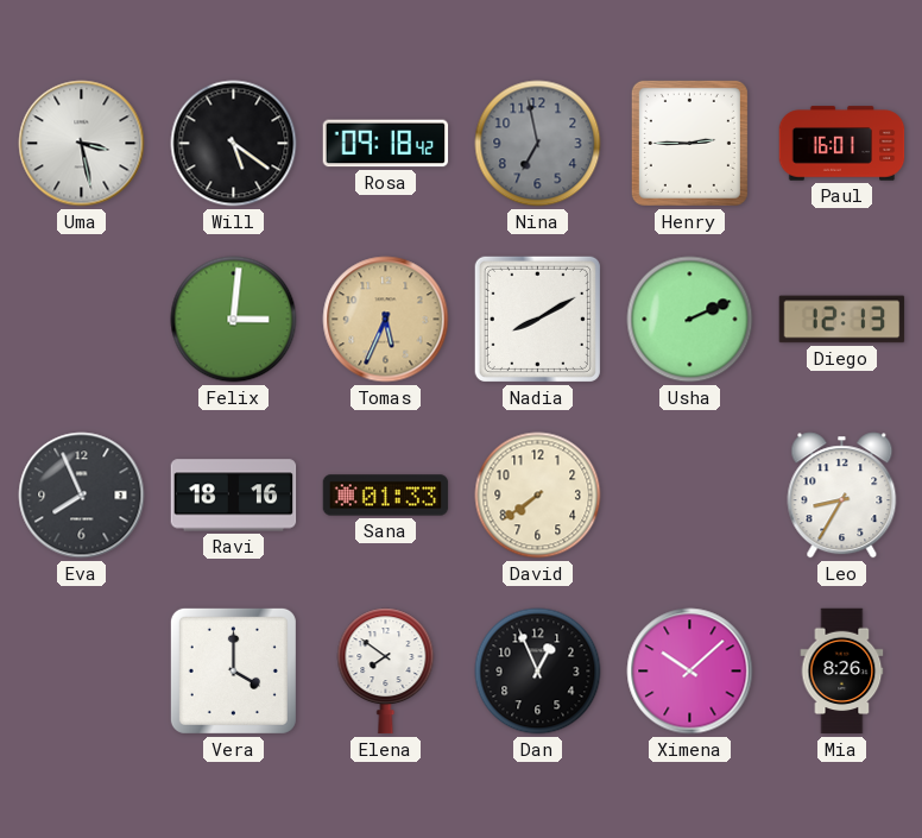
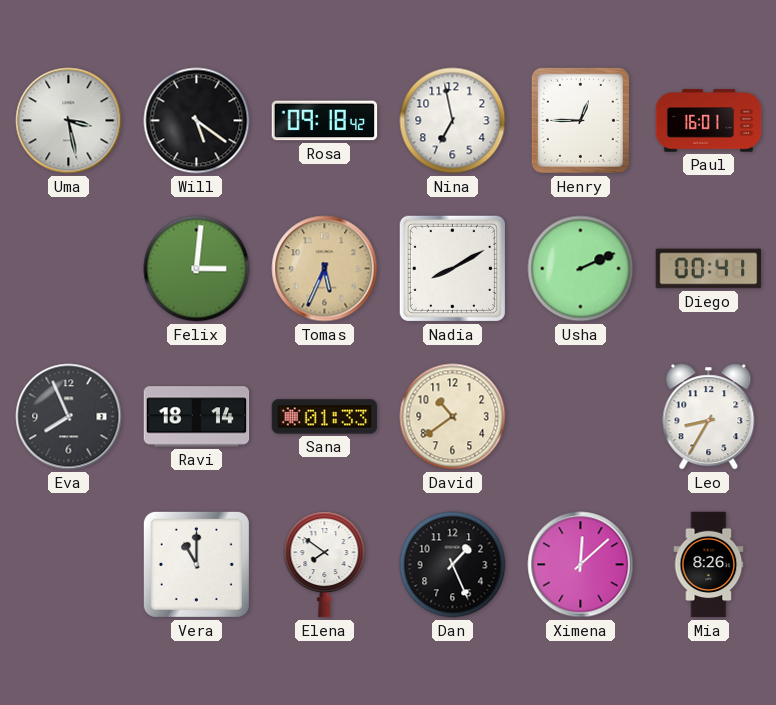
Nina dial: grey -> white (453, 121)
Henry: 2:45 -> 12:45 (580, 120)
Diego: 12:13 -> 00:41 (709, 269)
Ravi: 18:16 -> 18:14 (197, 417)
David: 7:39 -> 10:39 (453, 417)
Vera: 4:00 -> 11:00 (196, 564)
Dan: 12:56 -> 1:26 (453, 565)
Ximena: 10:08 -> 12:08 (581, 565)
